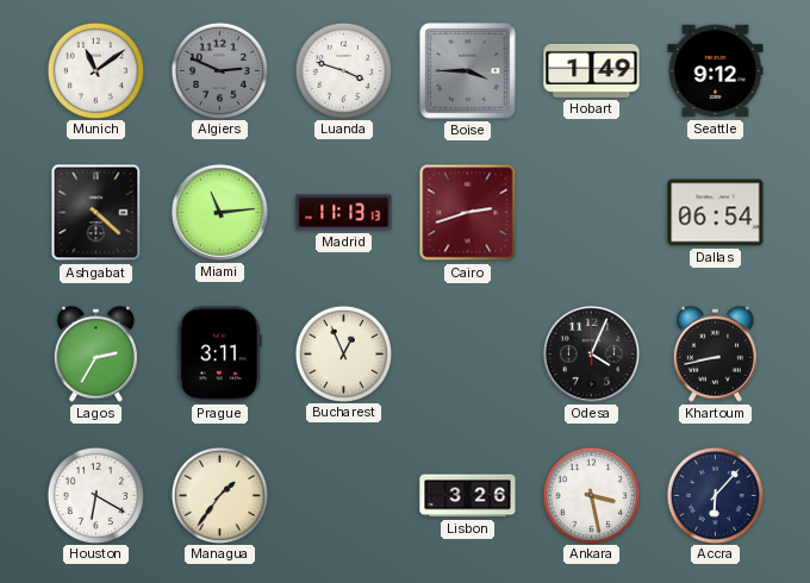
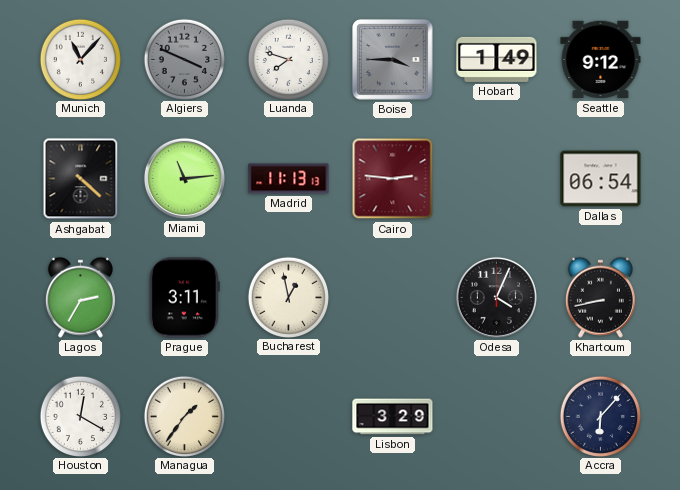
Munich: 11:09 -> 11:07 (80, 59)
Algiers: 2:49 -> 3:49 (184, 59)
Luanda: 3:48 -> 7:48 (288, 59)
Cairo: 2:42 -> 2:46 (393, 179)
Bucharest: 12:56 -> 12:58 (288, 297)
Houston: 6:20 -> 12:20 (80, 416)
Lisbon: 3:26 -> 3:29 (393, 417)
Ankara: 3:28 -> none (591, 495)
